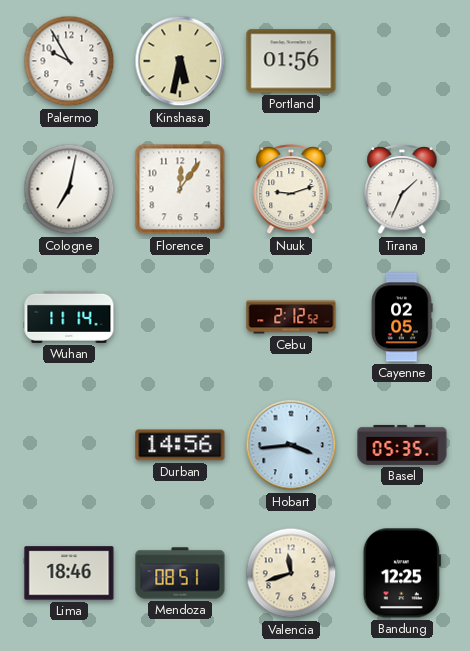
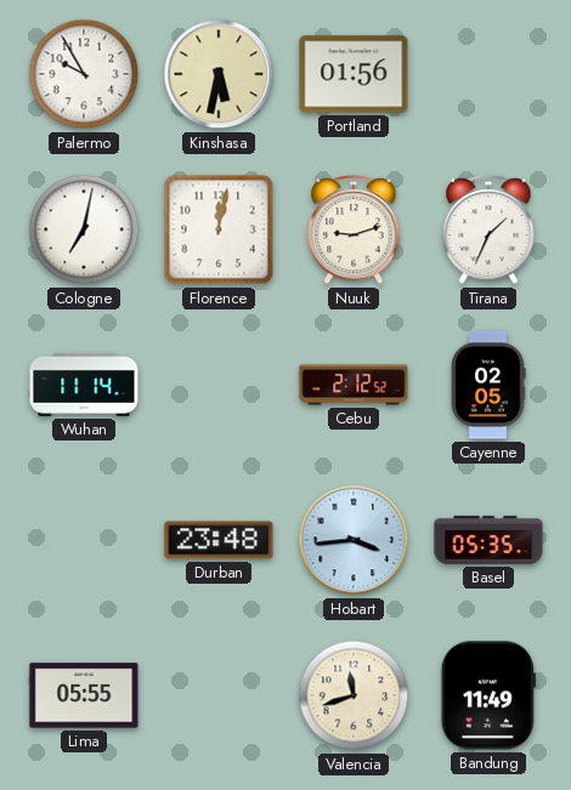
Florence: 12:06 -> 12:02 (219, 229)
Durban: 14:56 -> 23:48 (219, 540)
Lima: 18:46 -> 05:55 (84, 695)
Mendoza: 08:51 -> none (180, 573)
Bandung: 12:25 -> 11:49 (488, 695)
